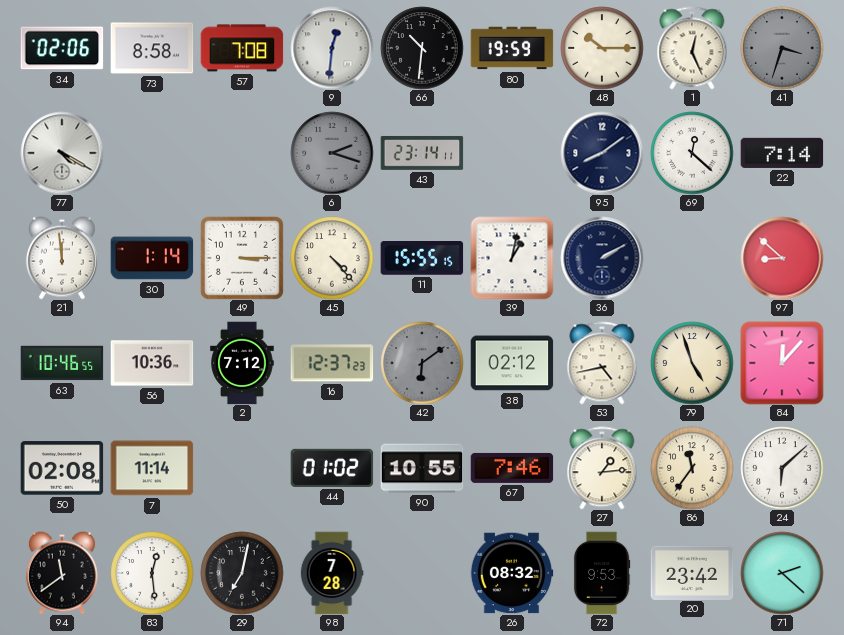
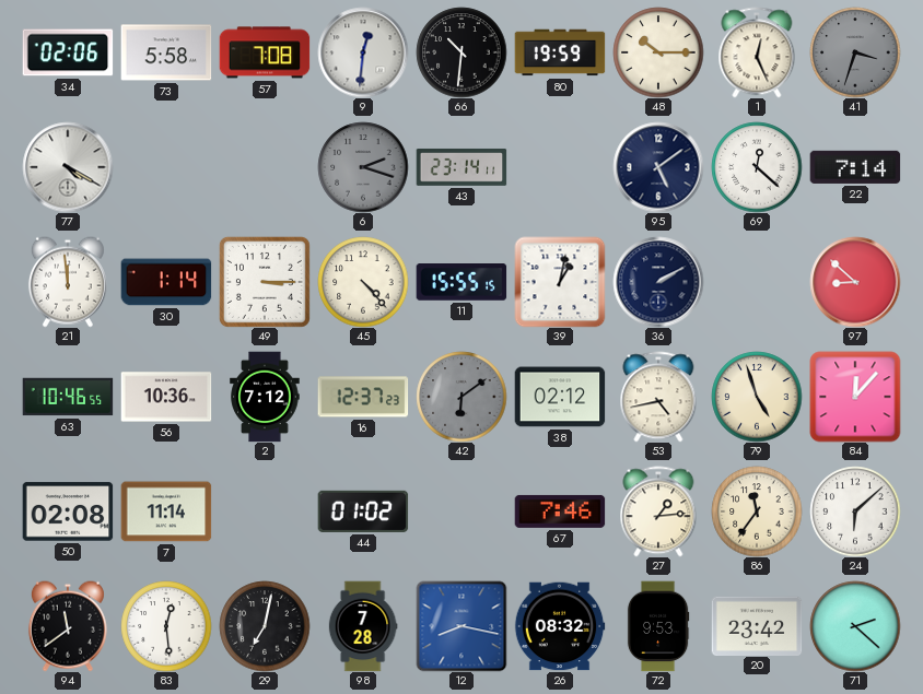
73: 8:58 -> 5:58 (166, 52)
95: 8:09 -> 5:09 (658, 167)
90: 10:55 -> none (422, 468)
12: none -> 8:17 (461, 626)
